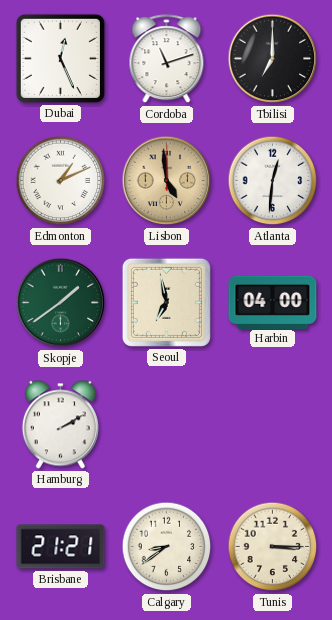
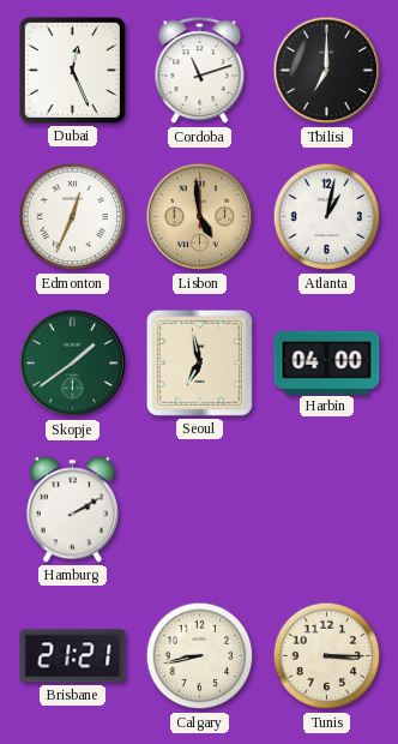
Edmonton: 1:11 -> 12:34 (73, 217)
Atlanta: 12:31 -> 1:02 (327, 217)
Calgary: 8:39 -> 8:43 (200, 656)
